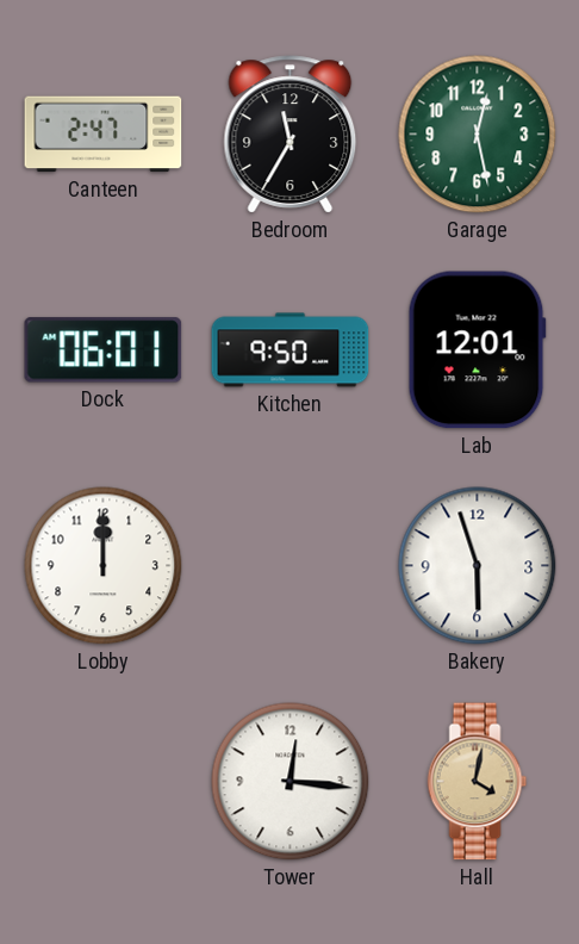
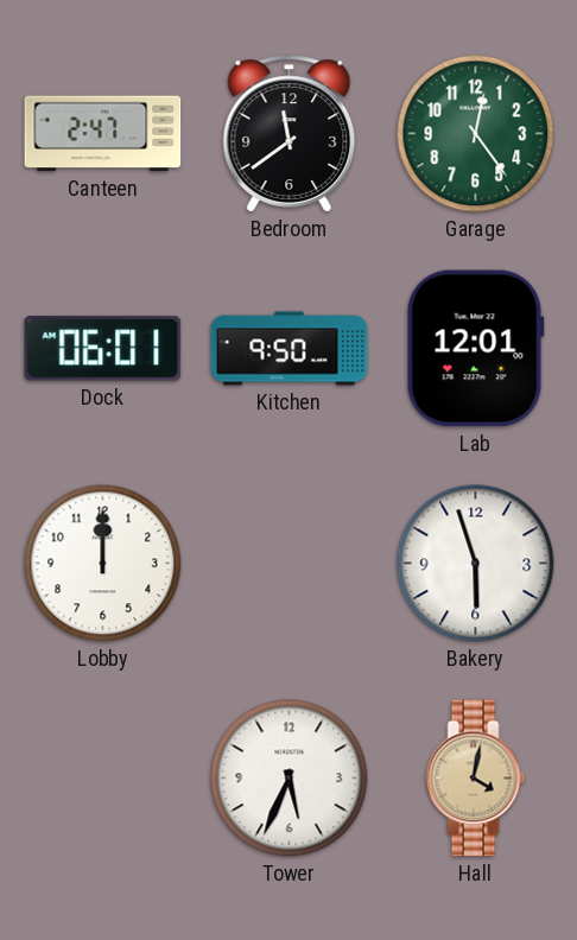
Bedroom: 11:35 -> 11:39 (290, 134)
Garage: 12:28 -> 12:24 (476, 134)
Tower: 12:16 -> 5:34 (290, 779)
